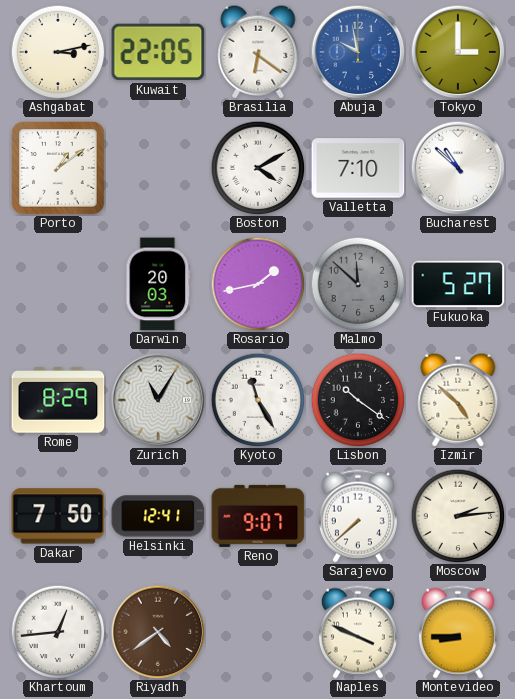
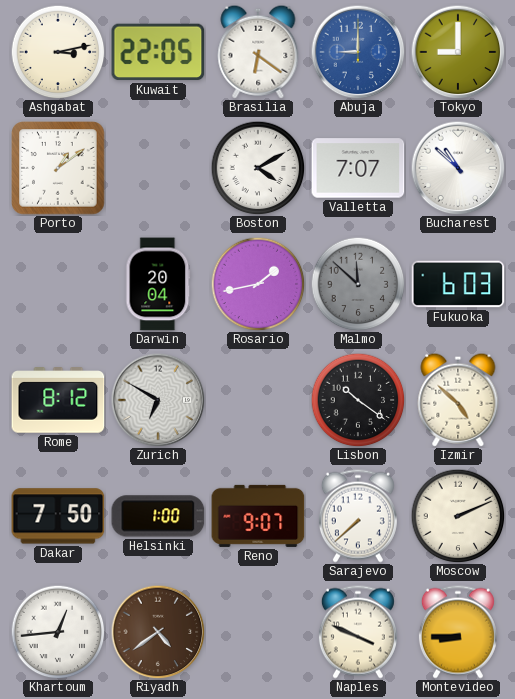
Abuja: 9:58 -> 9:00 (358, 52)
Tokyo: 3:00 -> 9:00 (458, 52)
Valletta: 7:10 -> 7:07 (358, 168)
Darwin: 20:03 -> 20:04 (158, 284)
Fukuoka: 5:27 -> 6:03 (458, 284)
Rome: 8:29 -> 8:12 (58, 400)
Zurich: 11:05 -> 6:50 (158, 400)
Kyoto: 11:25 -> none (258, 400)
Helsinki: 12:41 -> 1:00 (158, 516)
Moscow: 2:14 -> 2:11 (458, 516)
